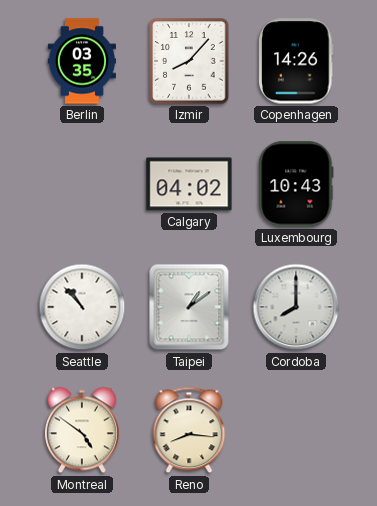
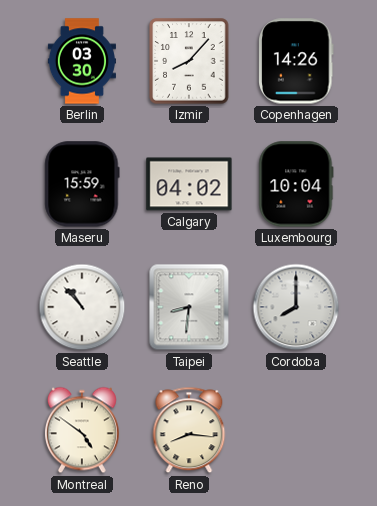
Berlin: 03:35 -> 03:30 (82, 61)
Maseru: none -> 15:59 (82, 184)
Luxembourg: 10:43 -> 10:04 (296, 184)
Taipei: 1:09 -> 8:31 (189, 307)
